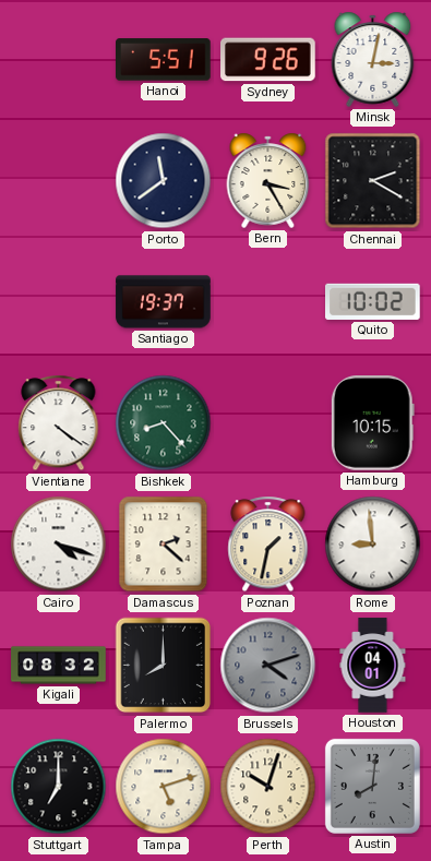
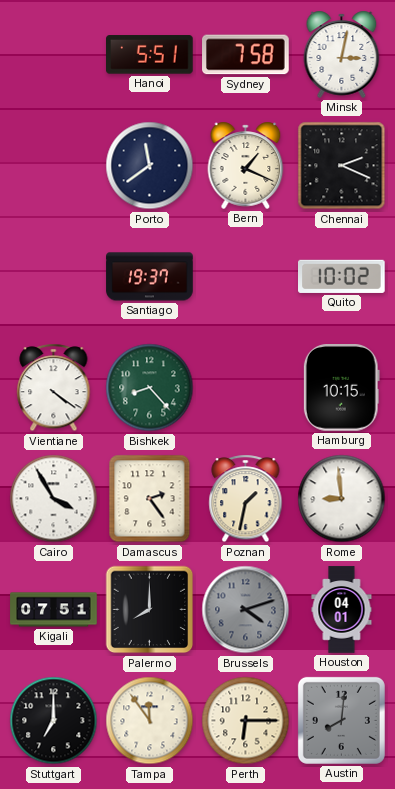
Sydney: 9:26 -> 7:58 (246, 55)
Bern: 3:25 -> 1:19 (246, 165)
Chennai: 2:20 -> 2:19 (342, 166)
Cairo: 4:18 -> 3:55 (54, 499)
Damascus: 2:22 -> 2:24 (150, 499)
Kigali: 08:32 -> 07:51 (54, 610)
Tampa: 5:12 -> 11:54 (150, 721)
Perth: 10:03 -> 6:15 (246, 721)
